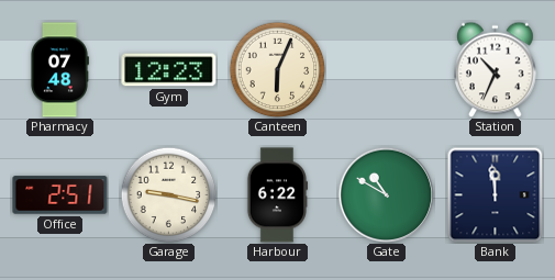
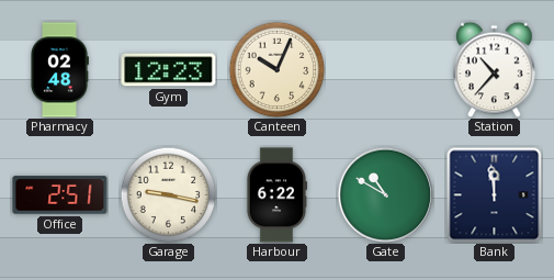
Pharmacy: 07:48 -> 02:48 (60, 70)
Canteen: 6:04 -> 10:04 (276, 69)
Station: 10:34 -> 10:37 (495, 69)
